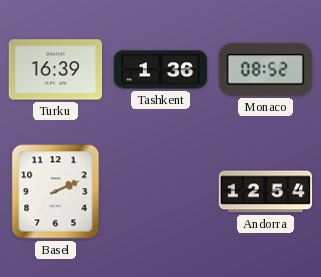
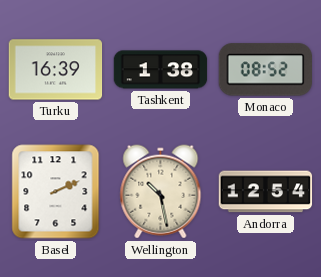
Tashkent: 1:36 -> 1:38 (161, 70)
Wellington: none -> 10:28 (161, 192)
